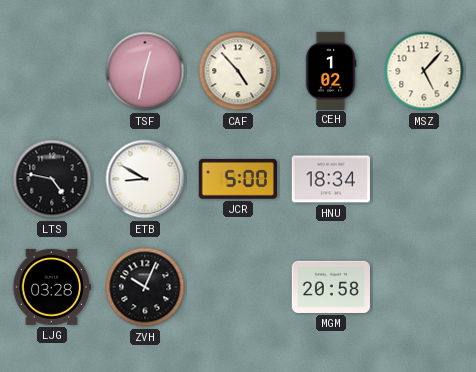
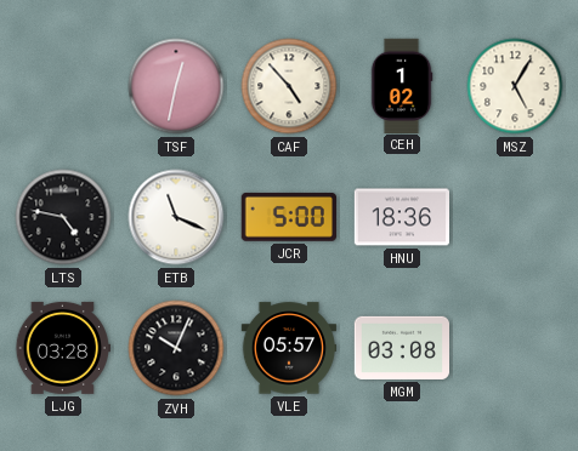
MSZ: 5:07 -> 5:05 (515, 86)
ETB: 8:50 -> 11:19 (176, 217)
HNU: 18:34 -> 18:36 (401, 217)
VLE: none -> 05:57 (288, 348)
MGM: 20:58 -> 03:08 (401, 348)
